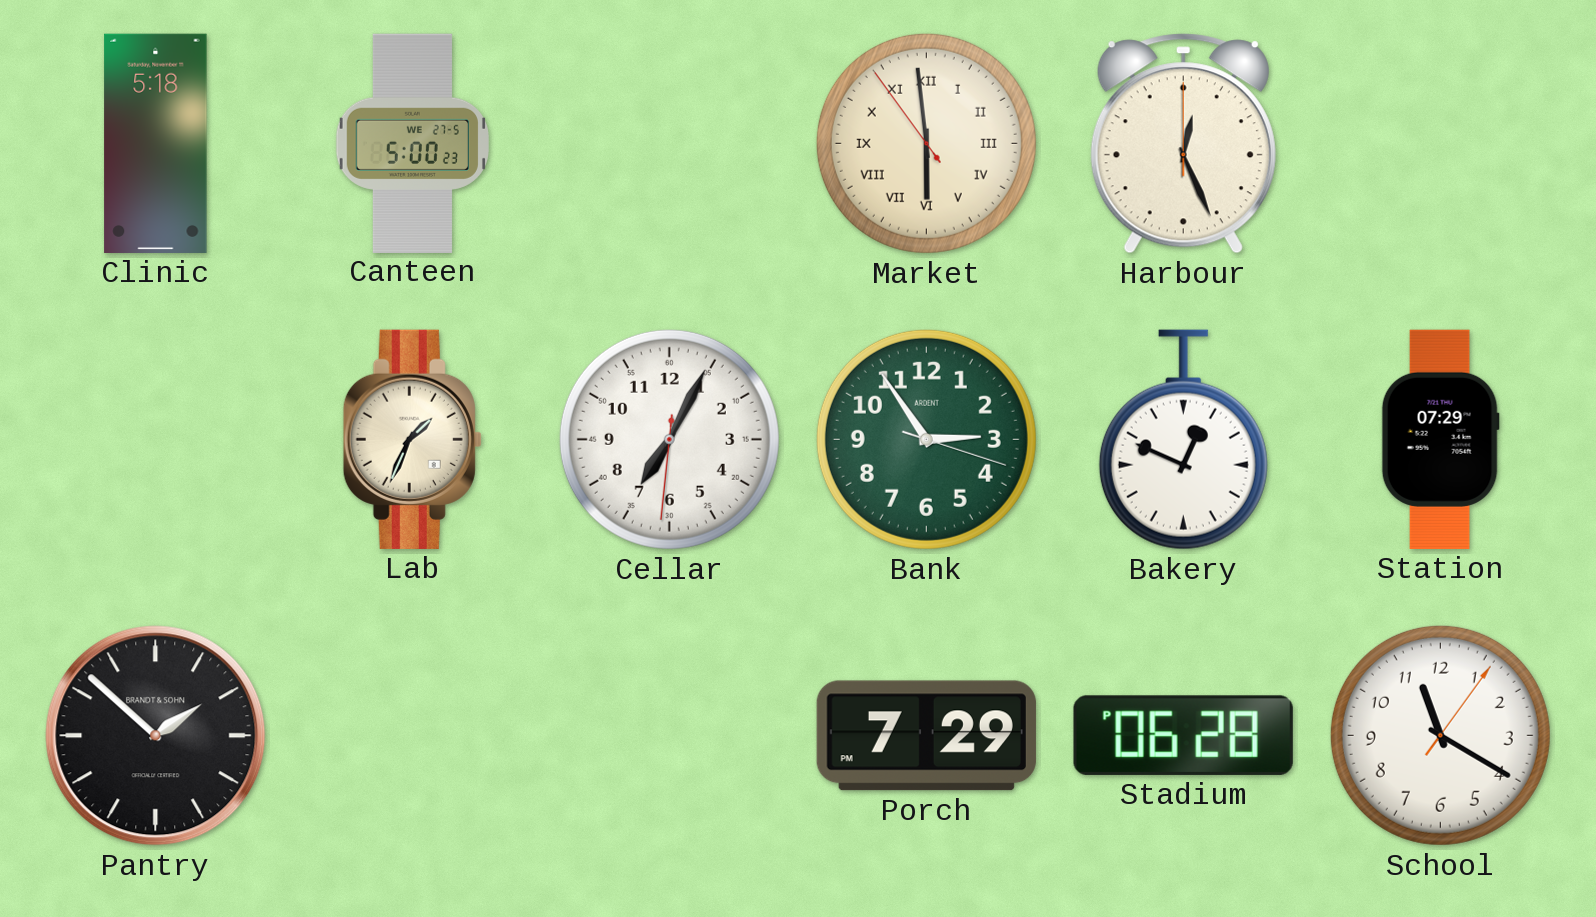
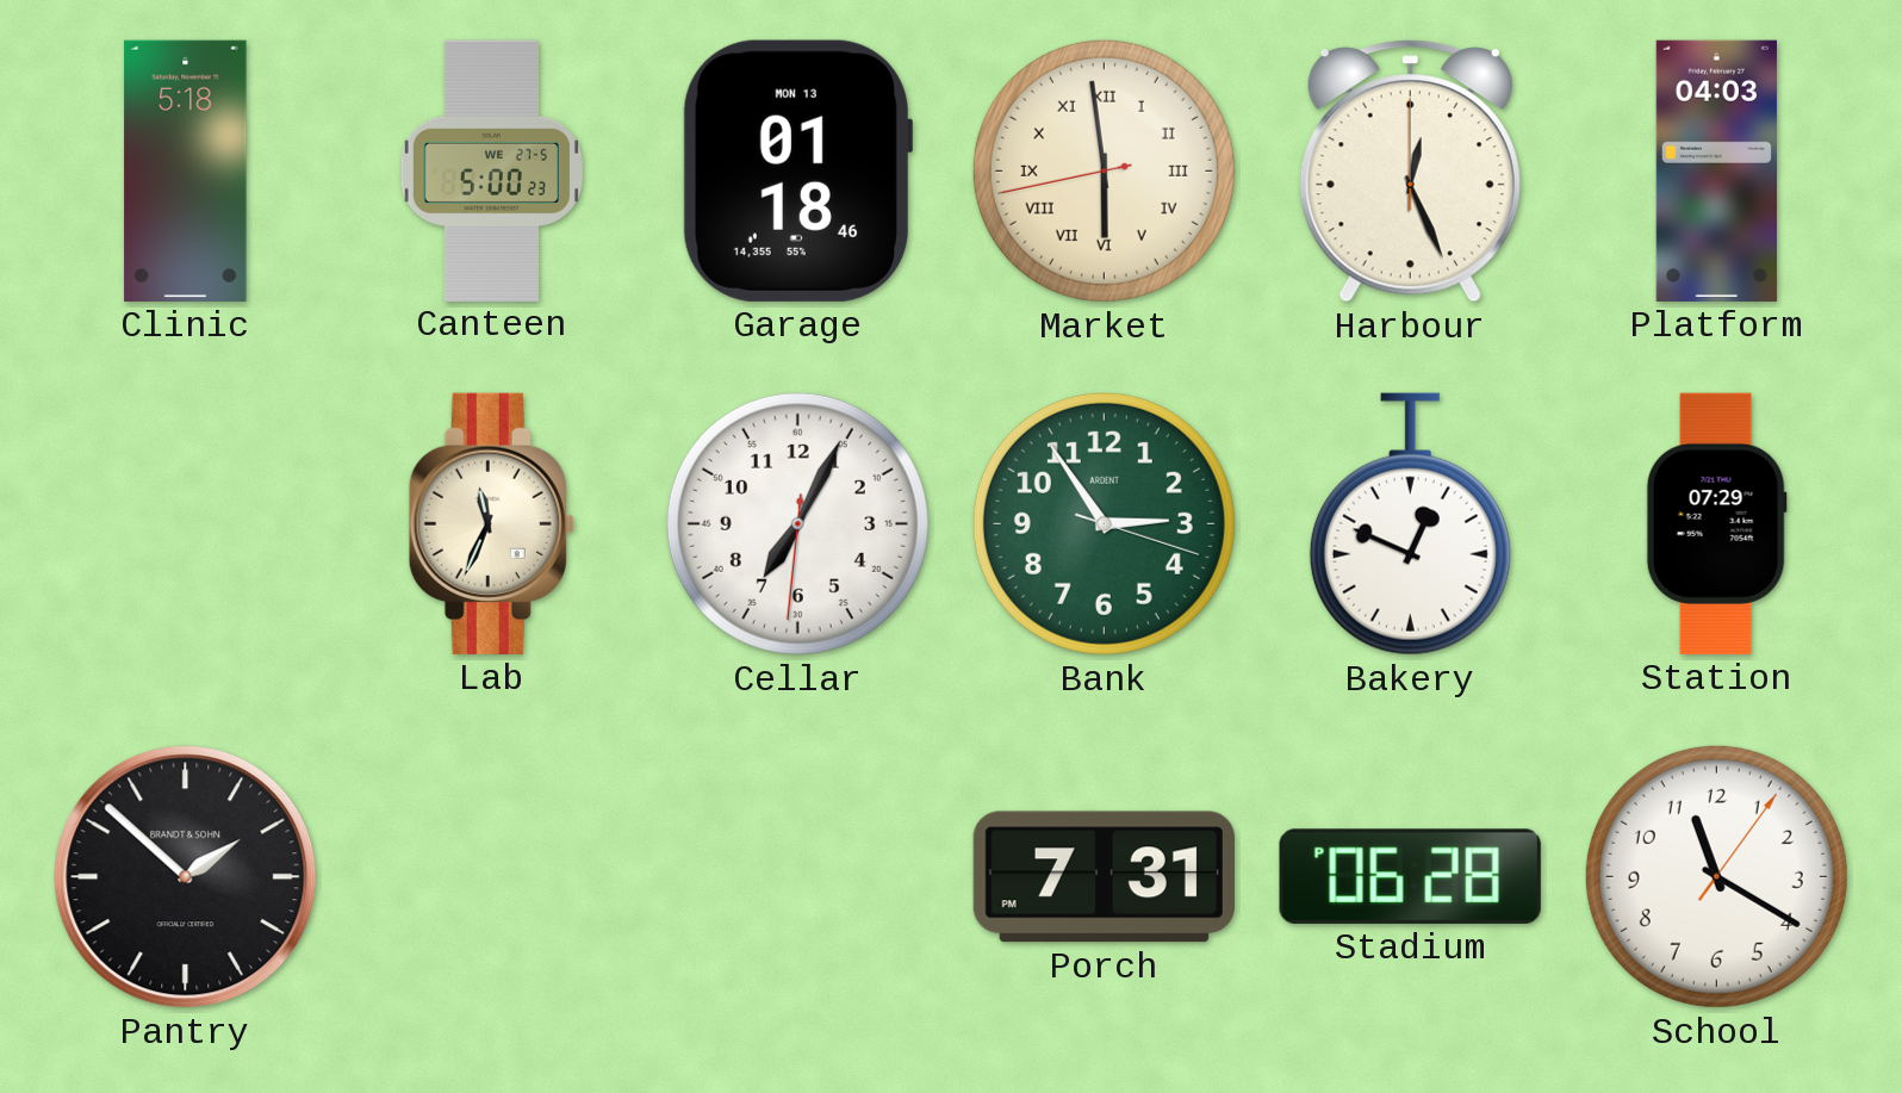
Garage: none -> 01:18 (796, 170)
Market: 5:58:54 -> 5:58:43 (1104, 170)
Platform: none -> 04:03 (1716, 170)
Lab: 1:34 -> 11:34 (491, 523)
Porch: 7:29 -> 7:31 (1104, 877)
